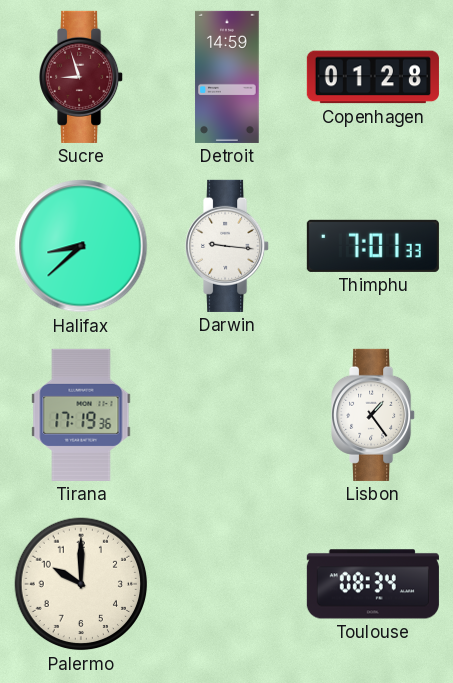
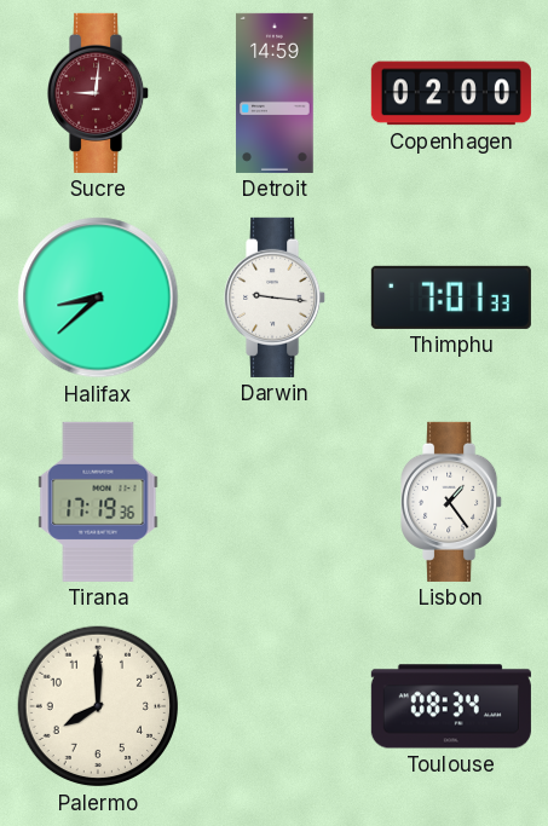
Sucre: 8:57 -> 9:01 (99, 93)
Copenhagen: 01:28 -> 02:00 (451, 93)
Palermo: 10:00 -> 8:00 (98, 706)
